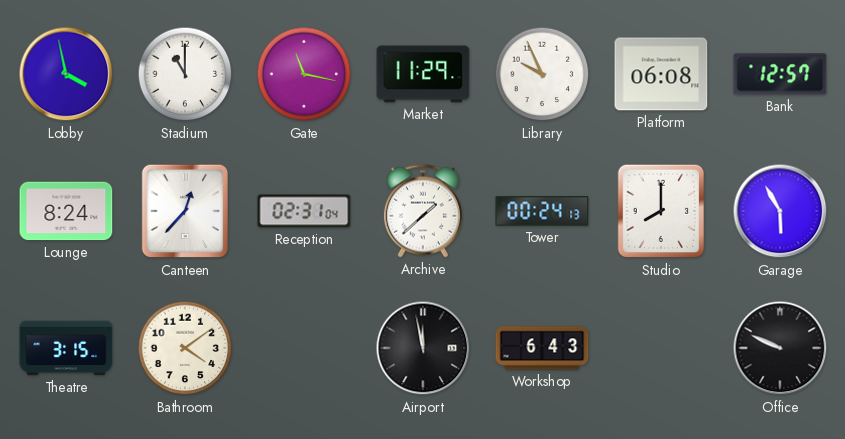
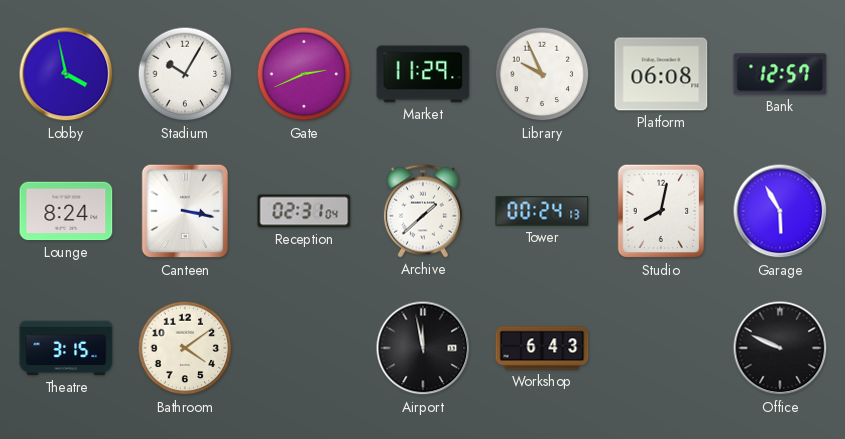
Stadium: 11:00 -> 10:05 (185, 74)
Gate: 11:17 -> 2:41 (304, 74)
Canteen: 12:37 -> 3:17 (184, 211)
Studio: 8:00 -> 8:02 (660, 211)
